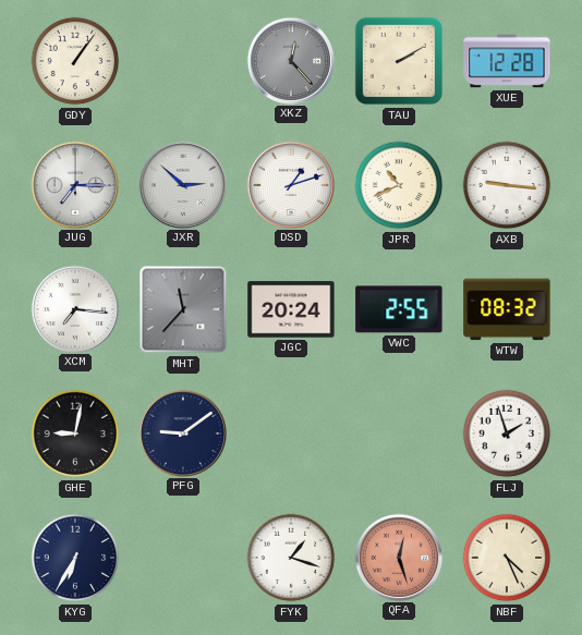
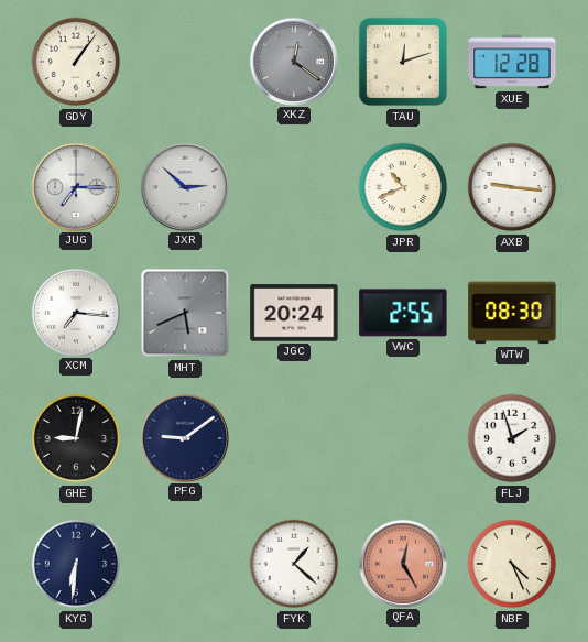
XKZ: 12:23 -> 12:21 (293, 61)
TAU: 2:10 -> 12:12 (403, 62)
DSD: 1:12 -> none (290, 184)
MHT: 11:37 -> 5:41 (185, 313)
WTW: 08:32 -> 08:30 (512, 313)
KYG: 6:35 -> 6:31 (76, 564)
FYK: 1:18 -> 1:22 (294, 564)
QFA: 12:27 -> 12:25 (402, 563)
